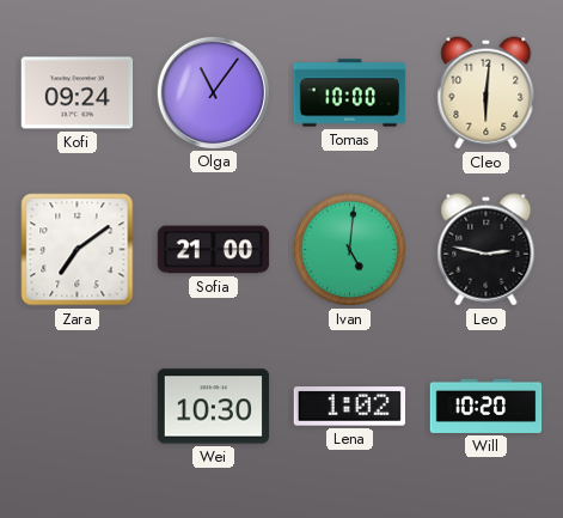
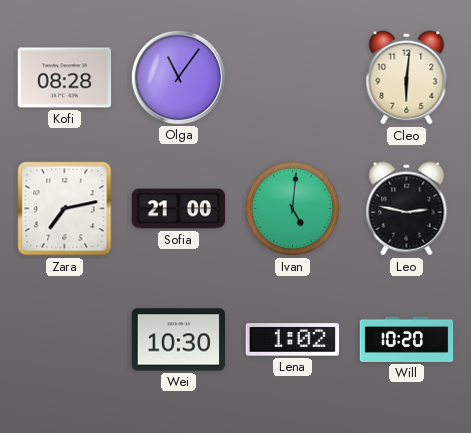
Kofi: 09:24 -> 08:28 (65, 78)
Tomas: 10:00 -> none (350, 93)
Zara: 7:09 -> 7:13 (65, 209)
